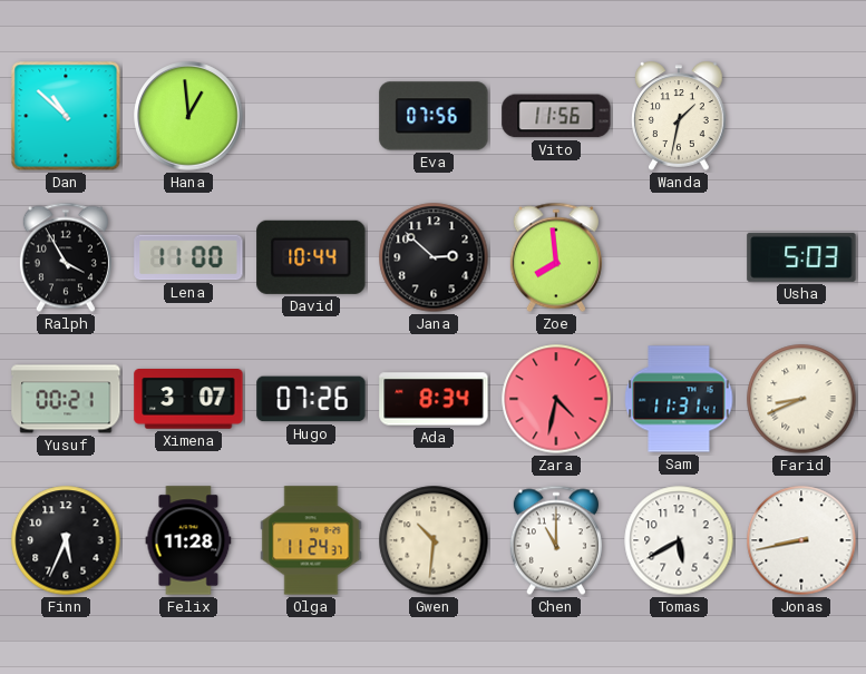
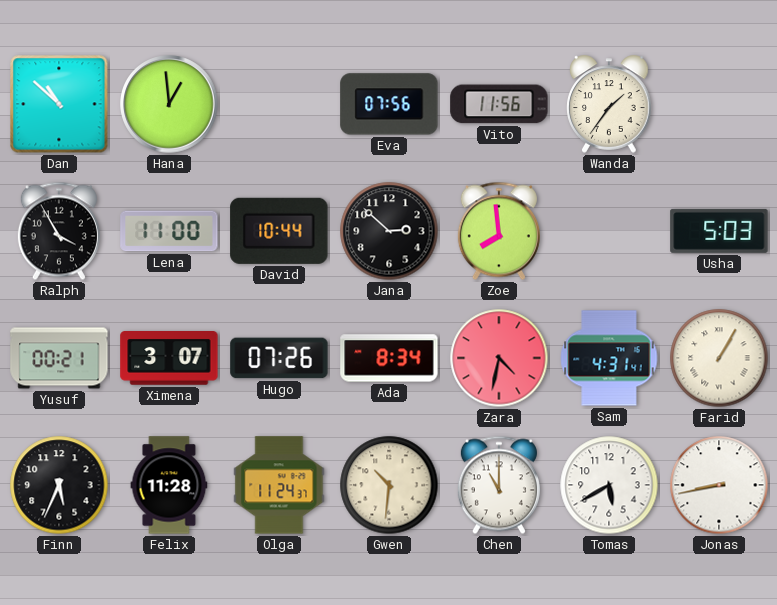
Wanda: 1:32 -> 1:36 (609, 104)
Sam: 11:31 -> 4:31 (609, 358)
Farid: 8:41 -> 1:05 (719, 358)
